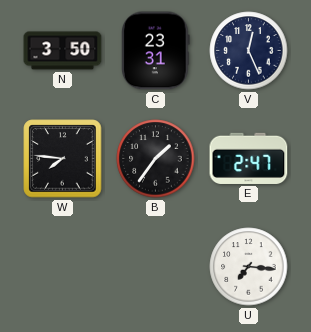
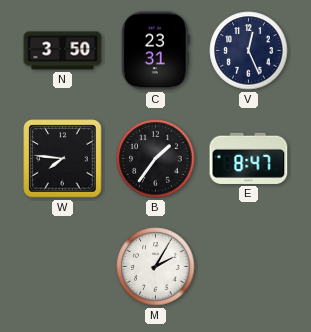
E: 2:47 -> 8:47 (249, 158)
M: none -> 2:05 (156, 267)
U: 7:16 -> none (249, 267)
